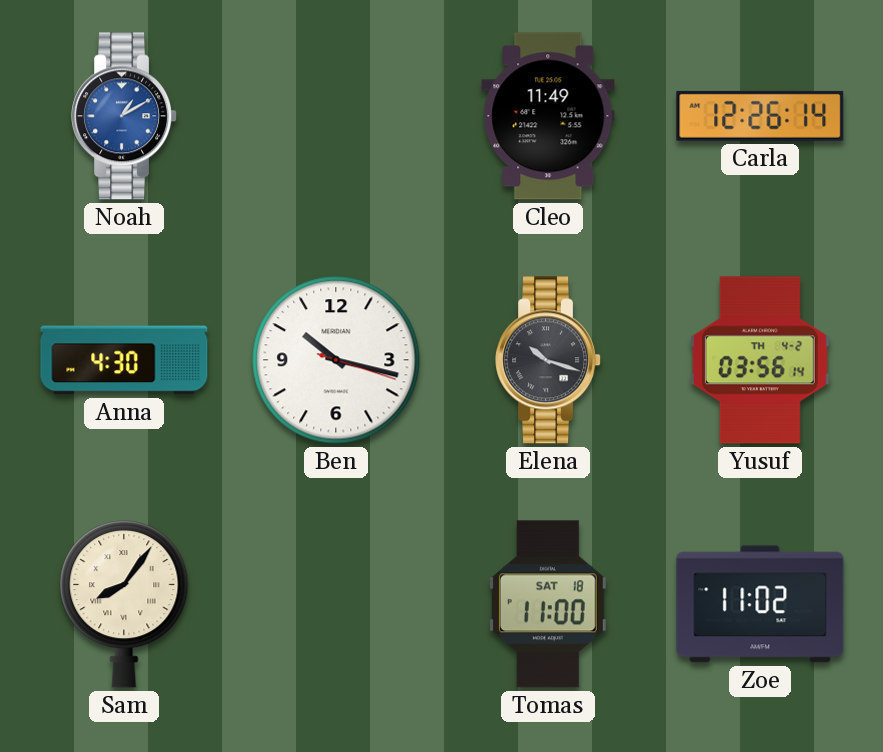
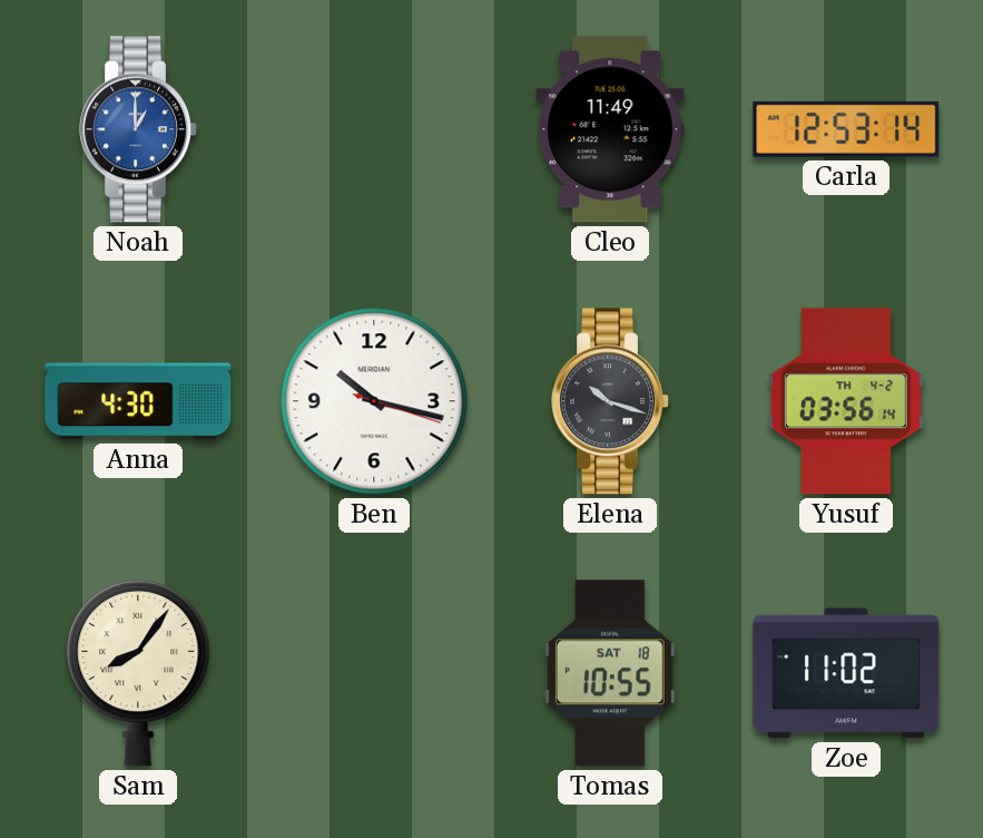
Noah: 1:10 -> 1:00 (139, 129)
Carla: 12:26 -> 12:53 (846, 129)
Tomas: 11:00 -> 10:55 (610, 673)
